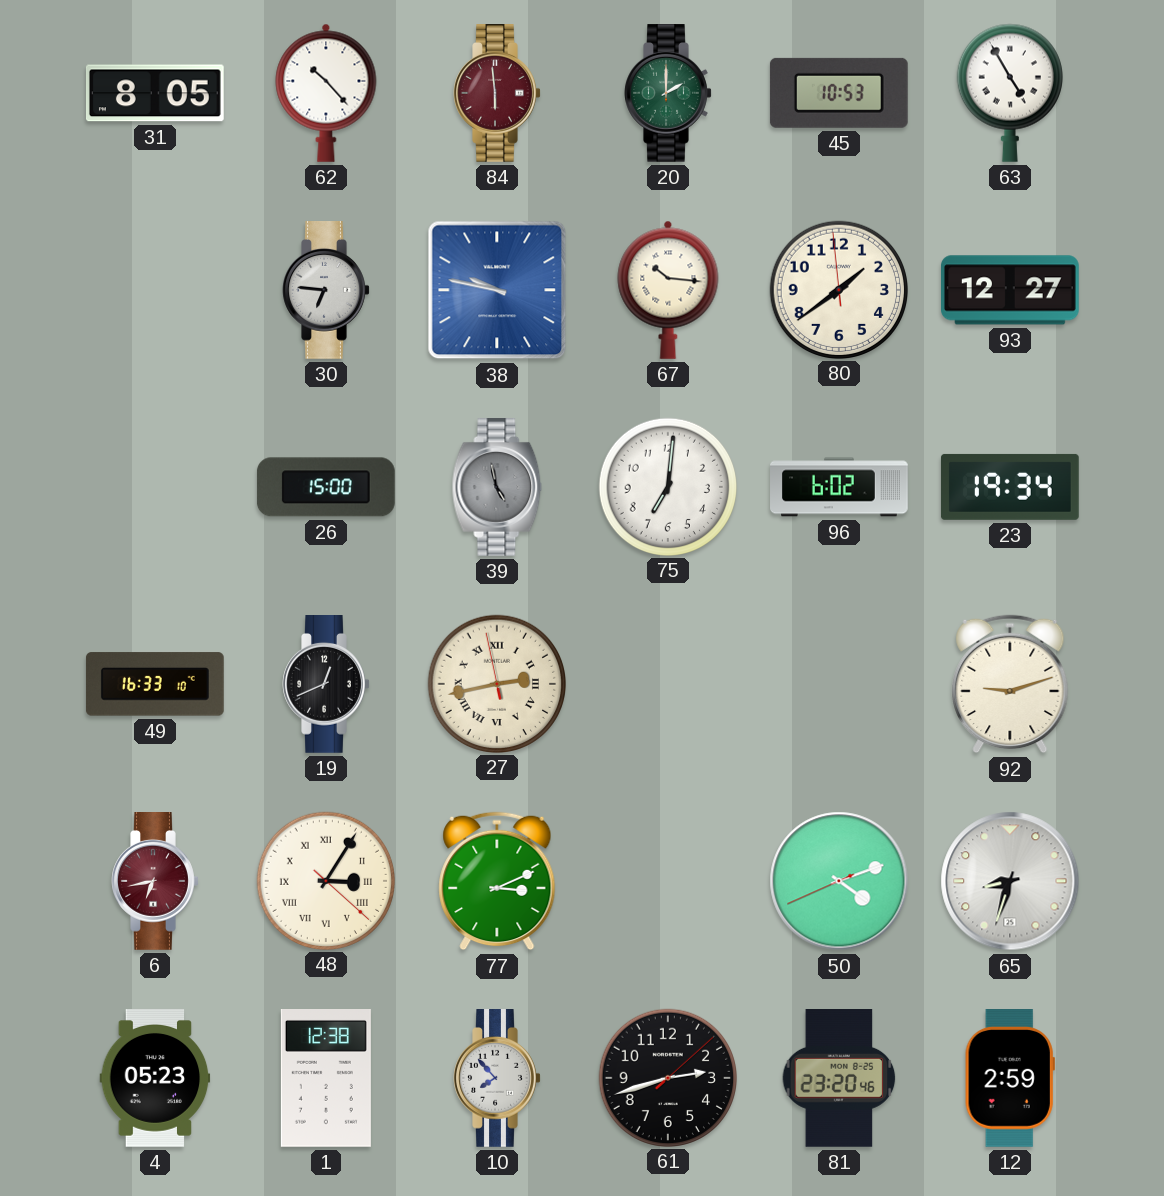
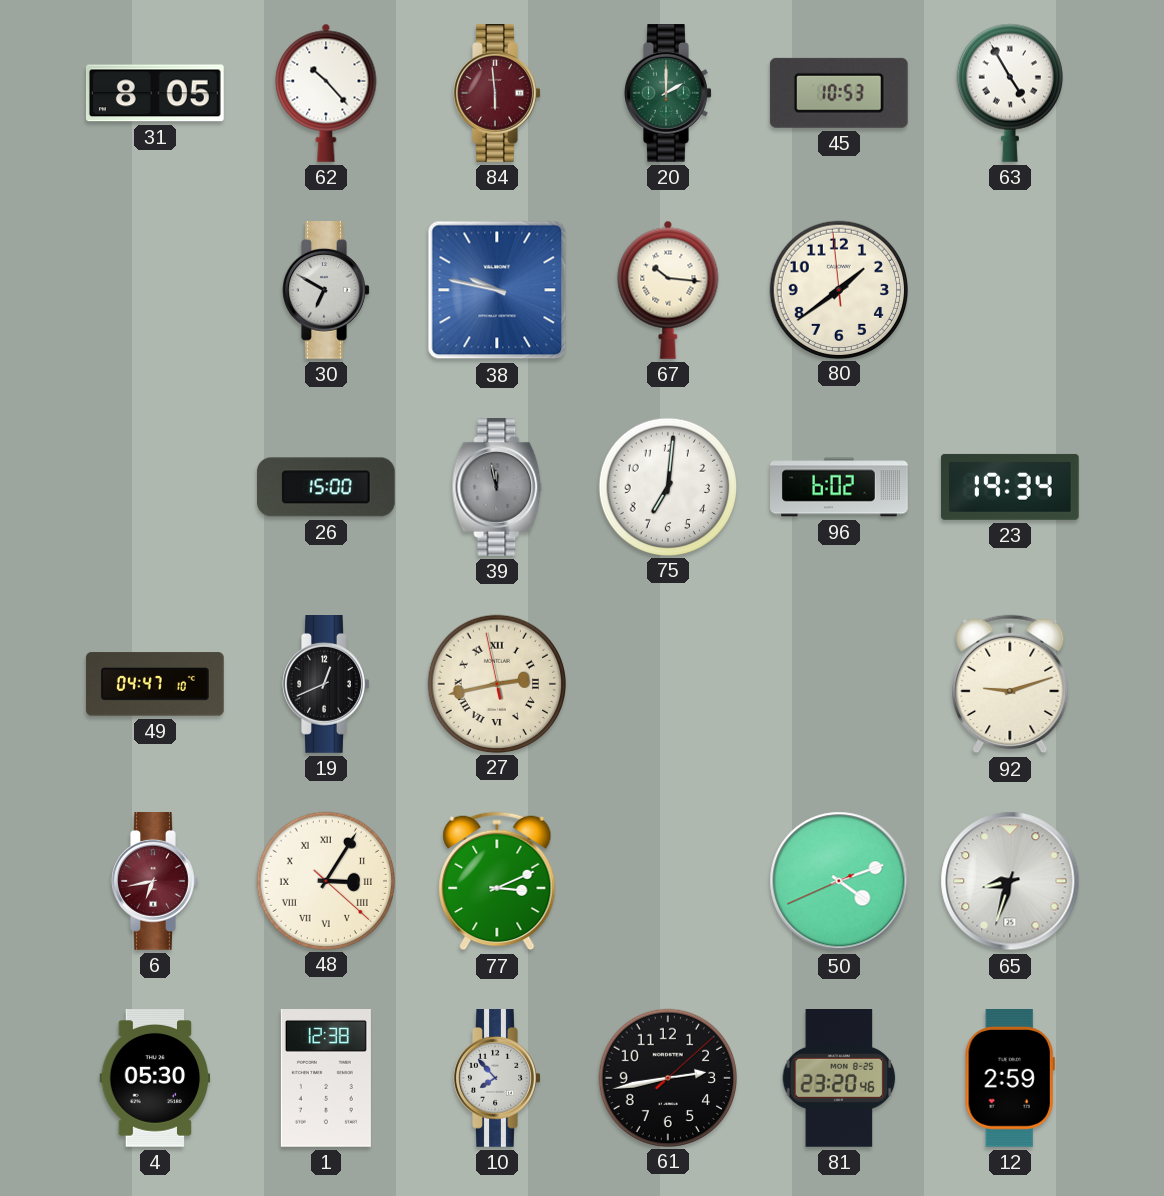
30: 6:46 -> 6:50 (326, 291)
93: 12:27 -> none (1011, 290)
39: 4:58 -> 11:58 (497, 488)
49: 16:33 -> 04:47 (155, 684)
4: 05:23 -> 05:30 (155, 1079)
61: 2:42 -> 2:43 (667, 1077)
